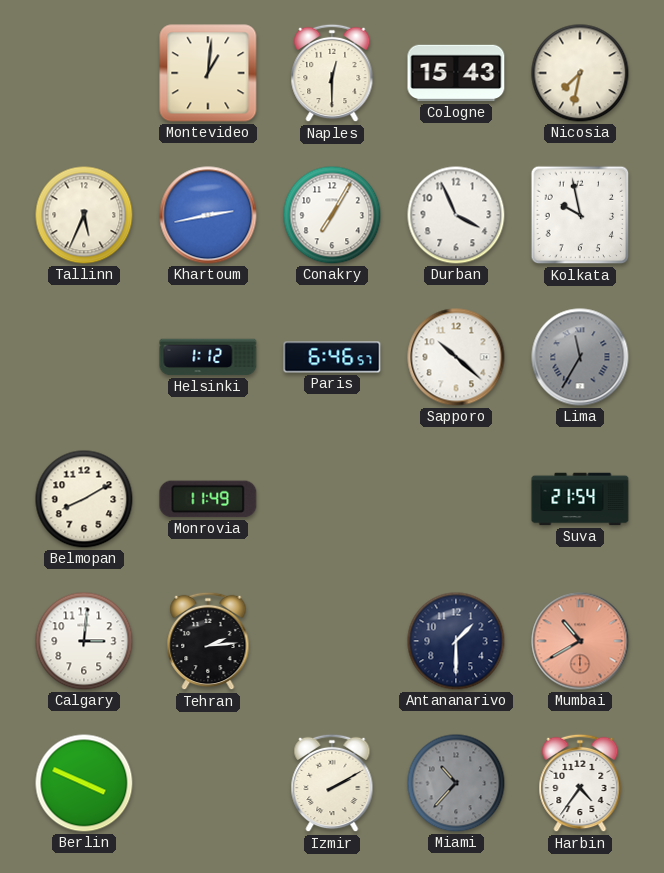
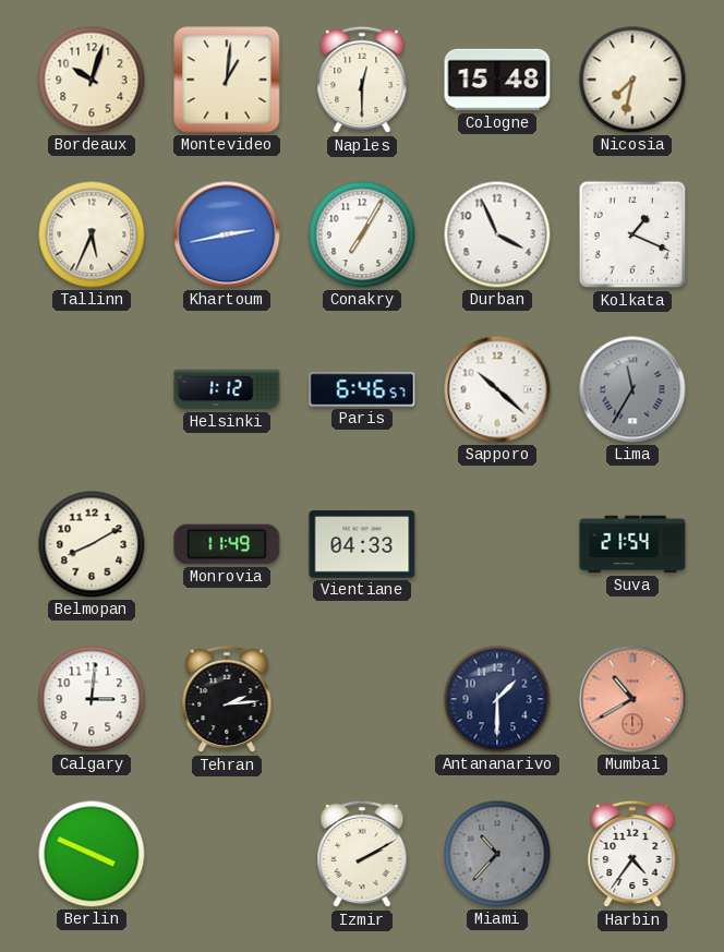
Bordeaux: none -> 10:03 (92, 80)
Cologne: 15:43 -> 15:48 (497, 80)
Kolkata: 9:58 -> 1:19 (632, 234)
Vientiane: none -> 04:33 (362, 544)
